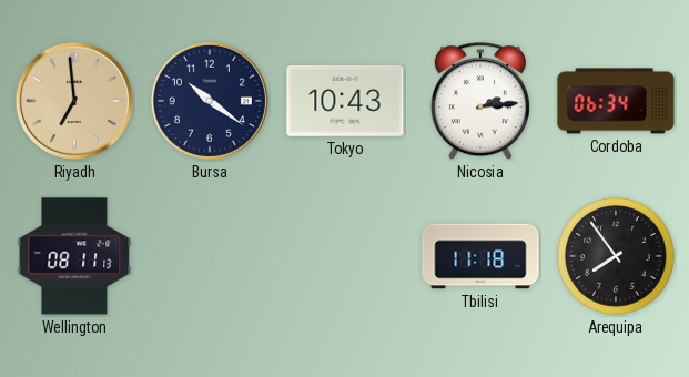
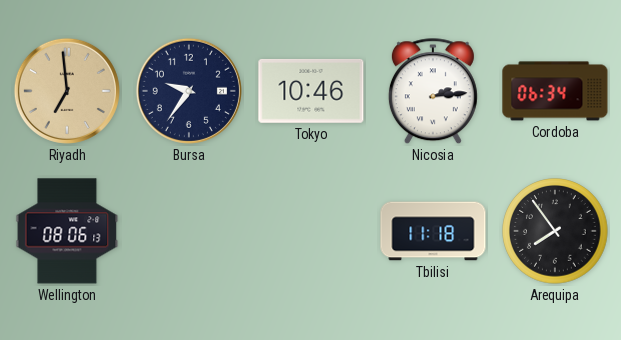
Bursa: 10:21 -> 9:36 (189, 91)
Tokyo: 10:43 -> 10:46 (311, 91)
Wellington: 08:11 -> 08:06 (67, 231)
